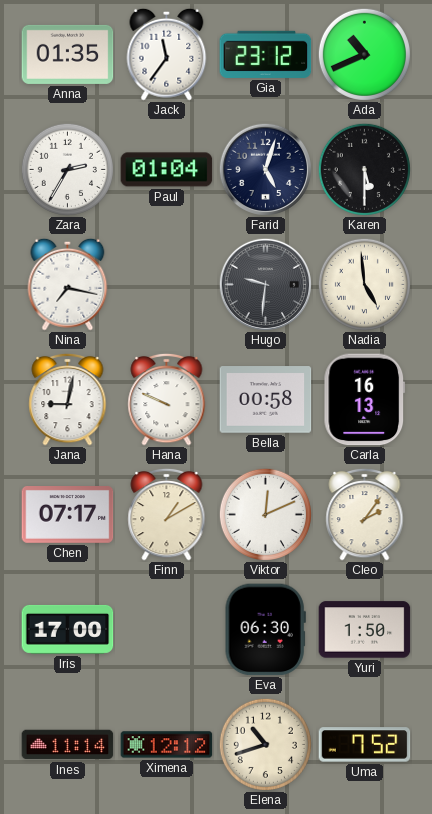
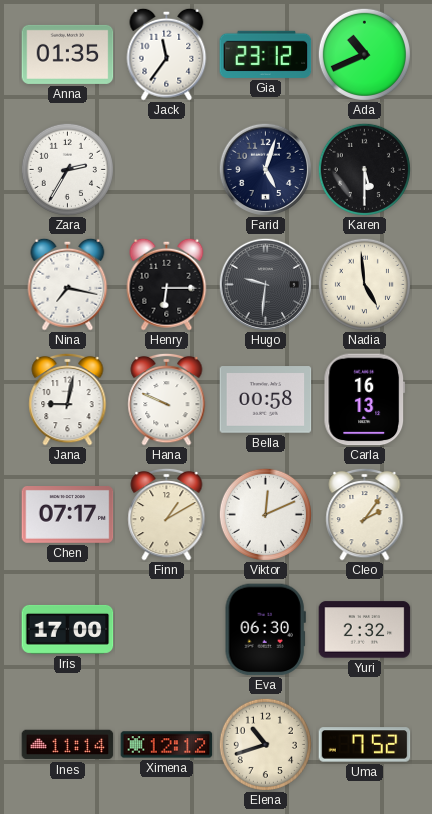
Paul: 01:04 -> none (167, 170)
Henry: none -> 6:15 (167, 284)
Yuri: 1:50 -> 2:32 (365, 630)
